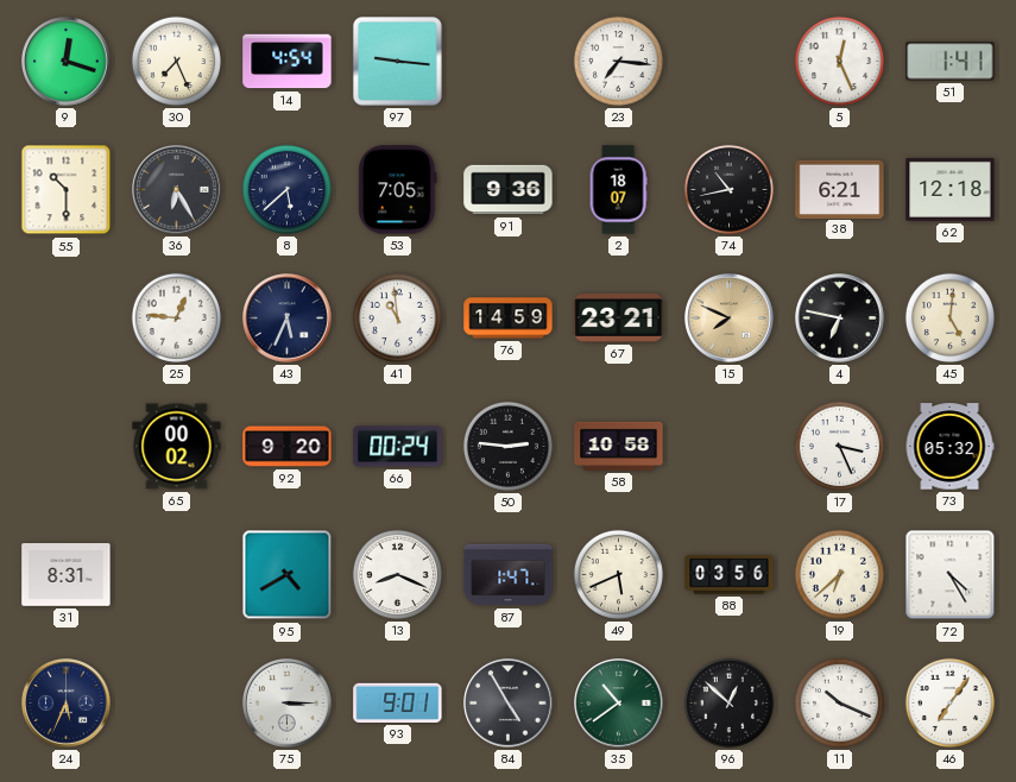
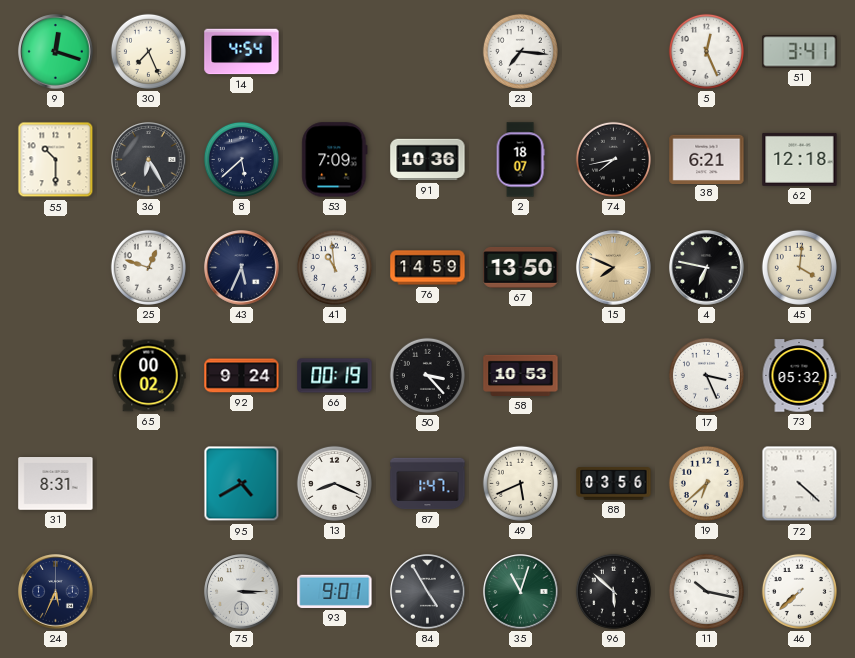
97: 9:16 -> none (397, 61)
51: 1:41 -> 3:41 (800, 52)
53: 7:05 -> 7:09 (335, 160)
91: 9:36 -> 10:36 (428, 160)
74: 10:43 -> 7:43 (613, 159)
25: 12:46 -> 12:48 (148, 267)
67: 23:21 -> 13:50 (521, 267)
45: 5:01 -> 4:01 (799, 267)
92: 9:20 -> 9:24 (242, 376)
66: 00:24 -> 00:19 (335, 376)
50: 2:46 -> 3:23 (427, 375)
58: 10:58 -> 10:53 (521, 375)
72: 4:25 -> 4:22 (800, 484)
35: 10:39 -> 11:03 (521, 592)
96: 12:52 -> 5:52 (613, 591)
11: 10:19 -> 10:17 (706, 591)
46: 7:06 -> 7:38 (799, 591)
